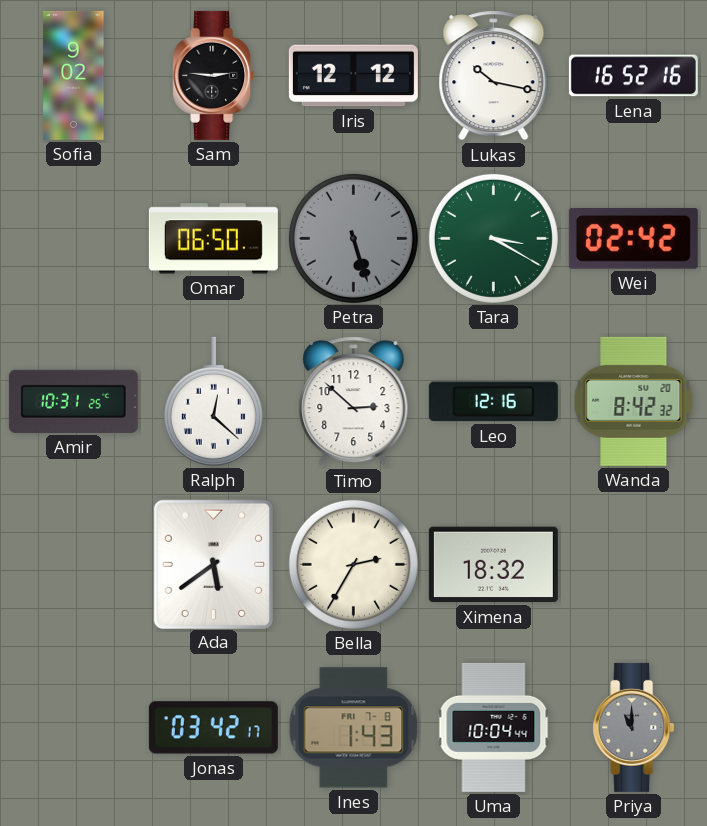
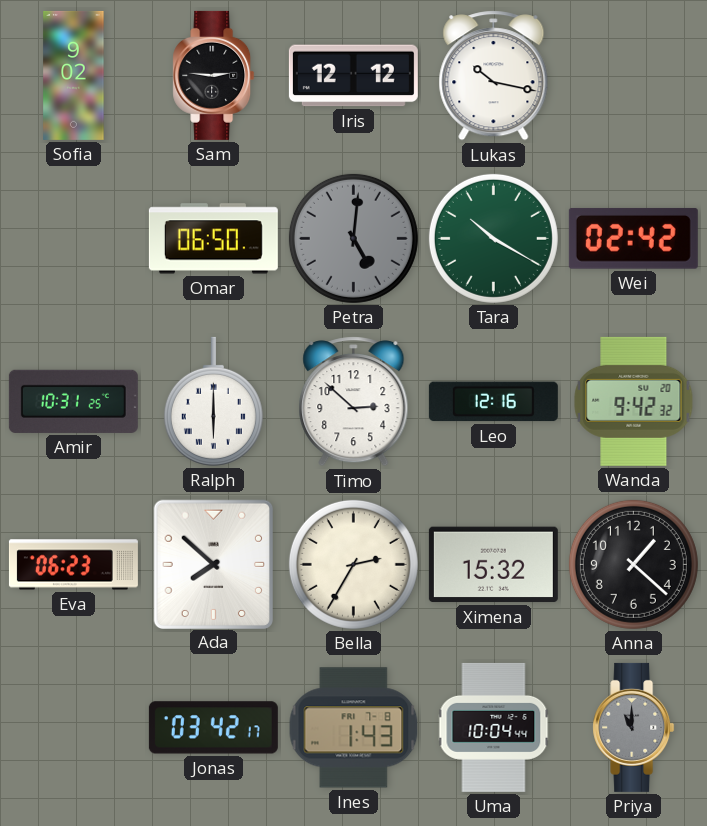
Lena: 16:52 -> none (633, 76)
Petra: 5:27 -> 5:01 (353, 238)
Tara: 3:20 -> 10:20 (493, 238)
Ralph: 12:22 -> 6:00 (213, 401)
Wanda: 8:42 -> 9:42 (634, 401)
Eva: none -> 06:23 (73, 565)
Ada: 5:39 -> 7:52 (213, 564)
Ximena: 18:32 -> 15:32 (493, 565)
Anna: none -> 1:22 (633, 564)
